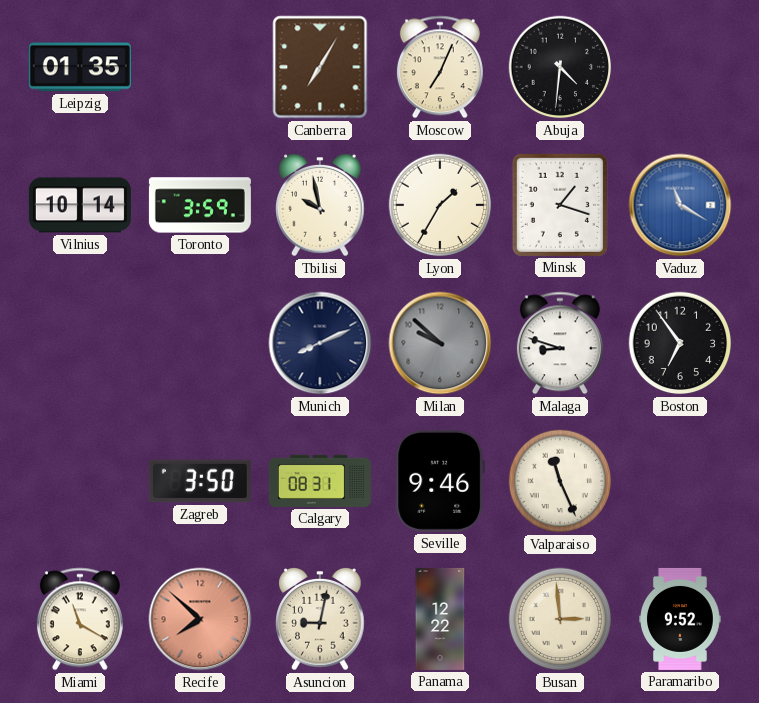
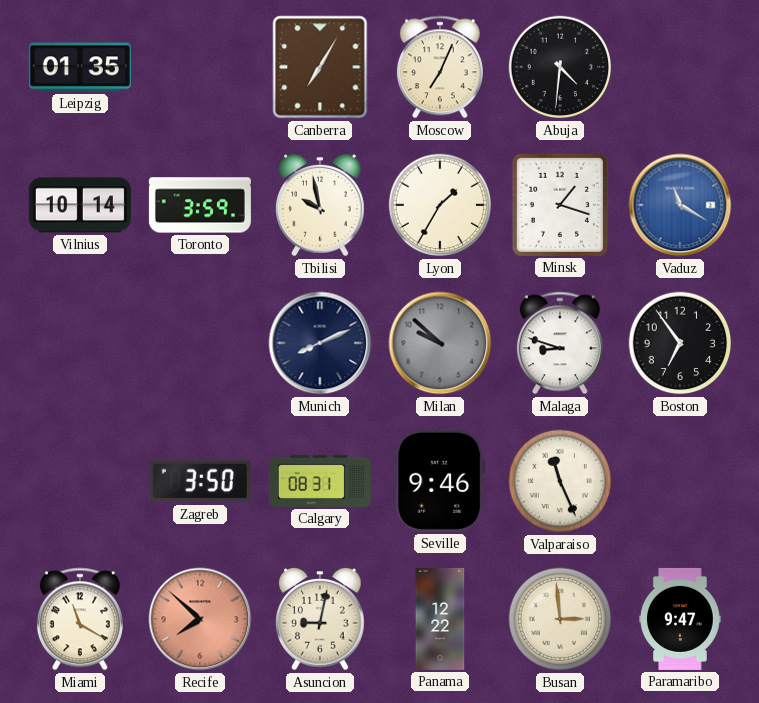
Paramaribo: 9:52 -> 9:47 (680, 619)
